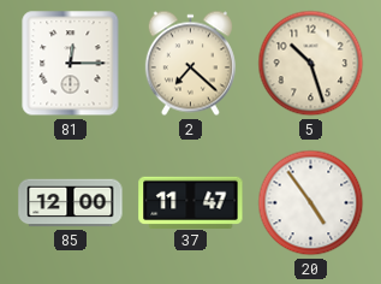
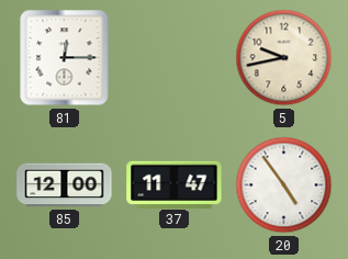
2: 7:22 -> none (190, 64)
5: 10:27 -> 9:43 (284, 58)
